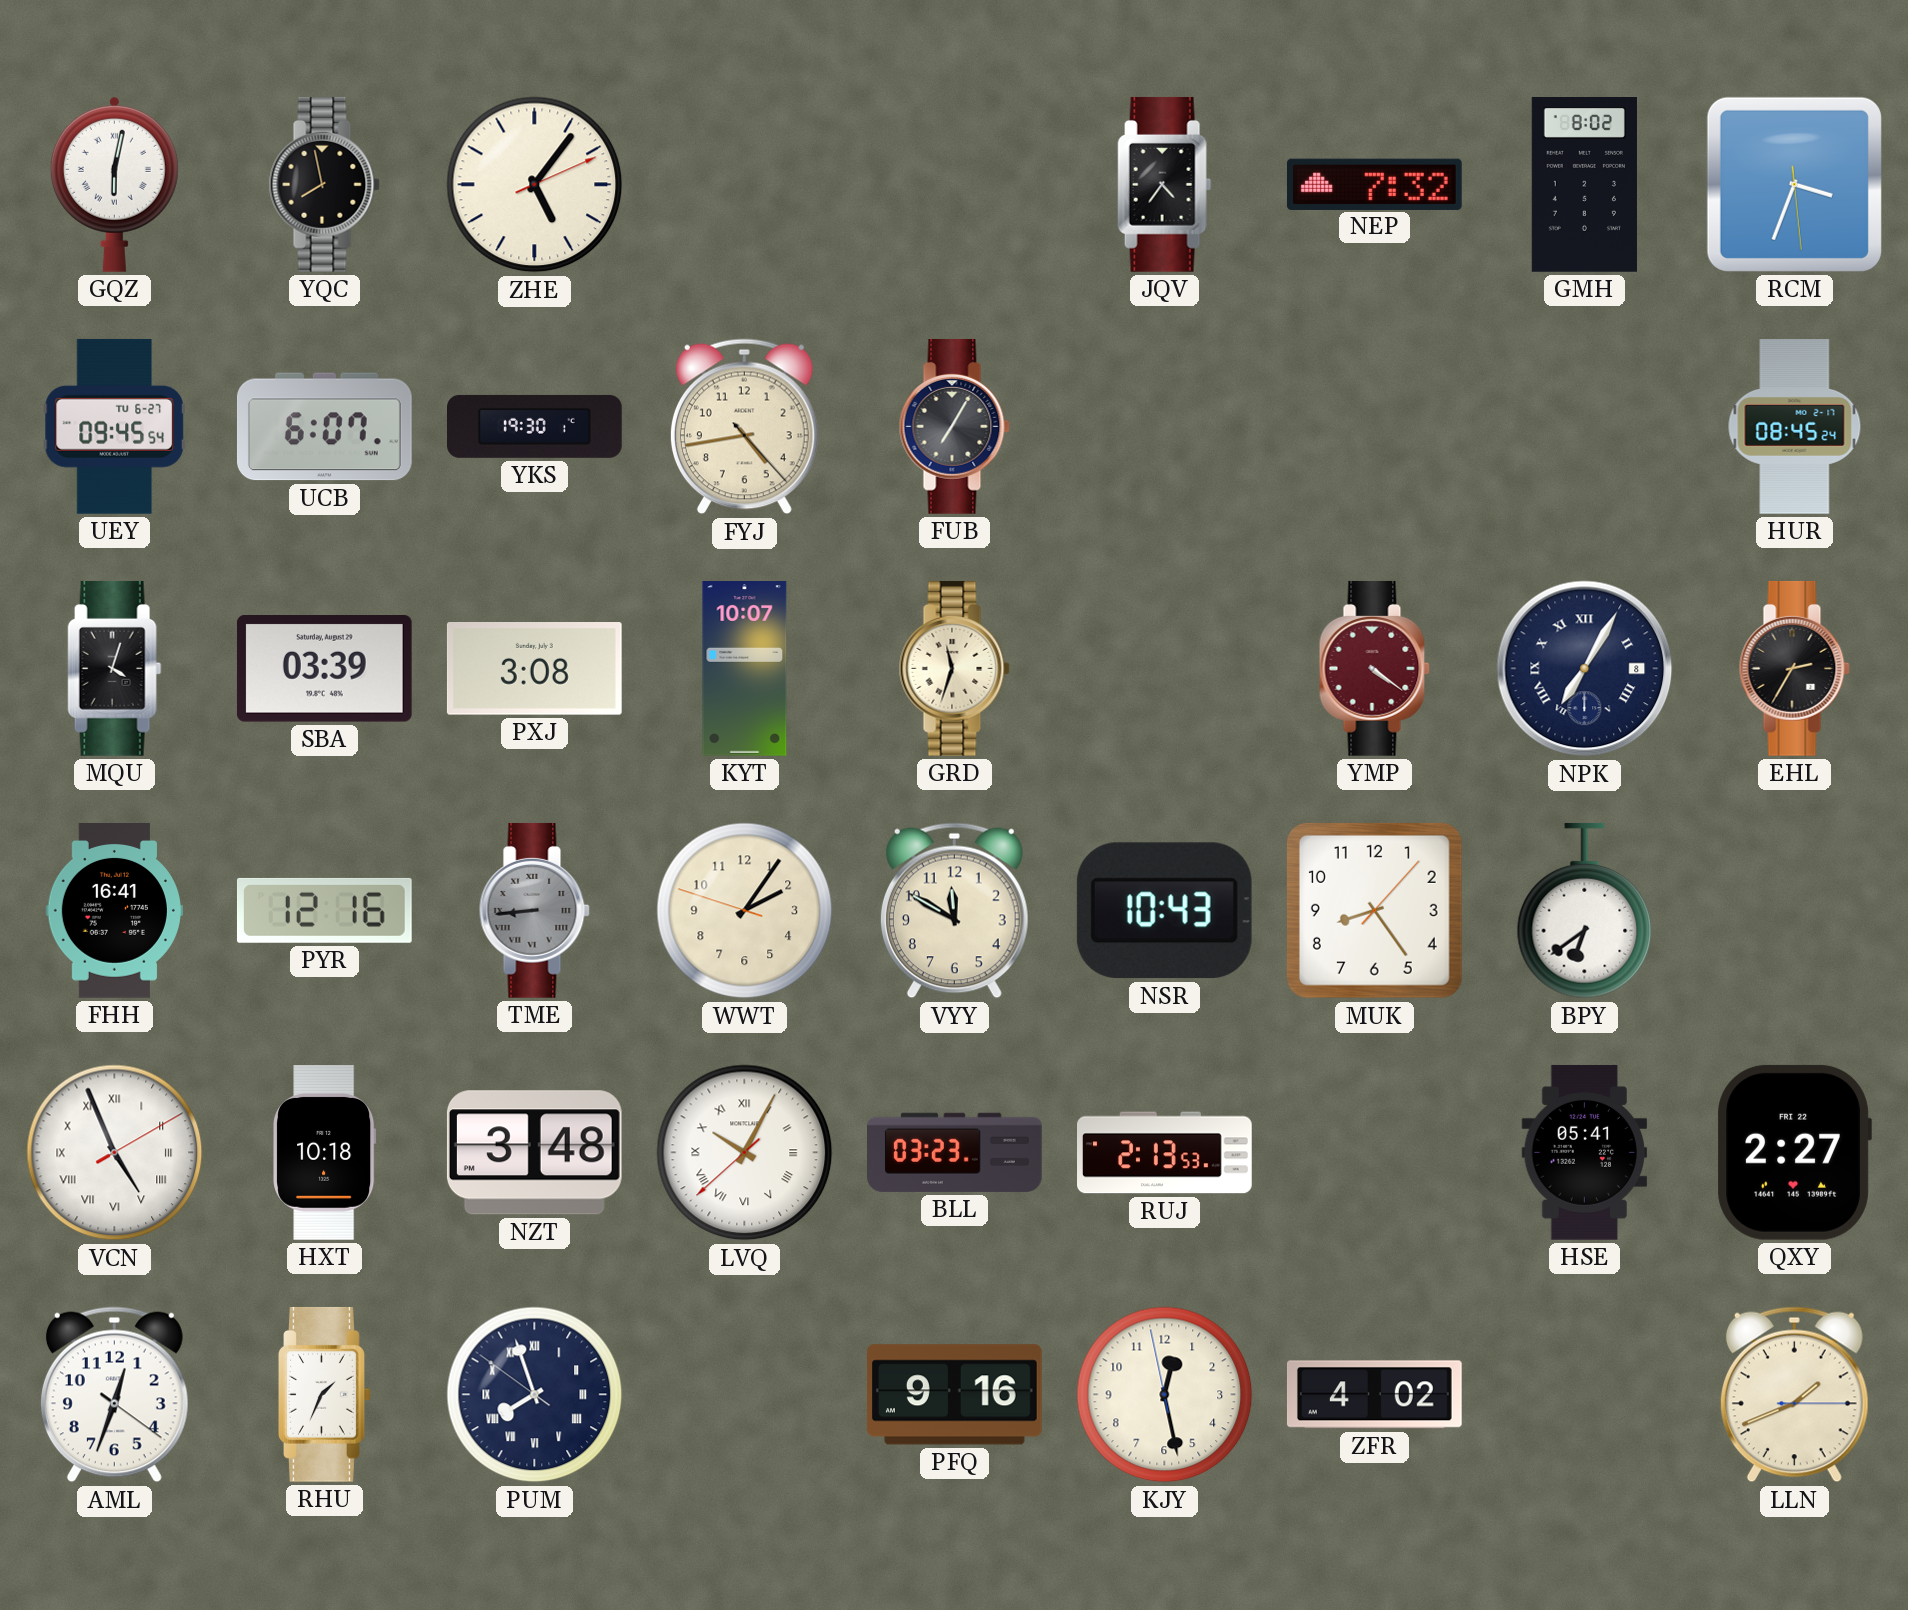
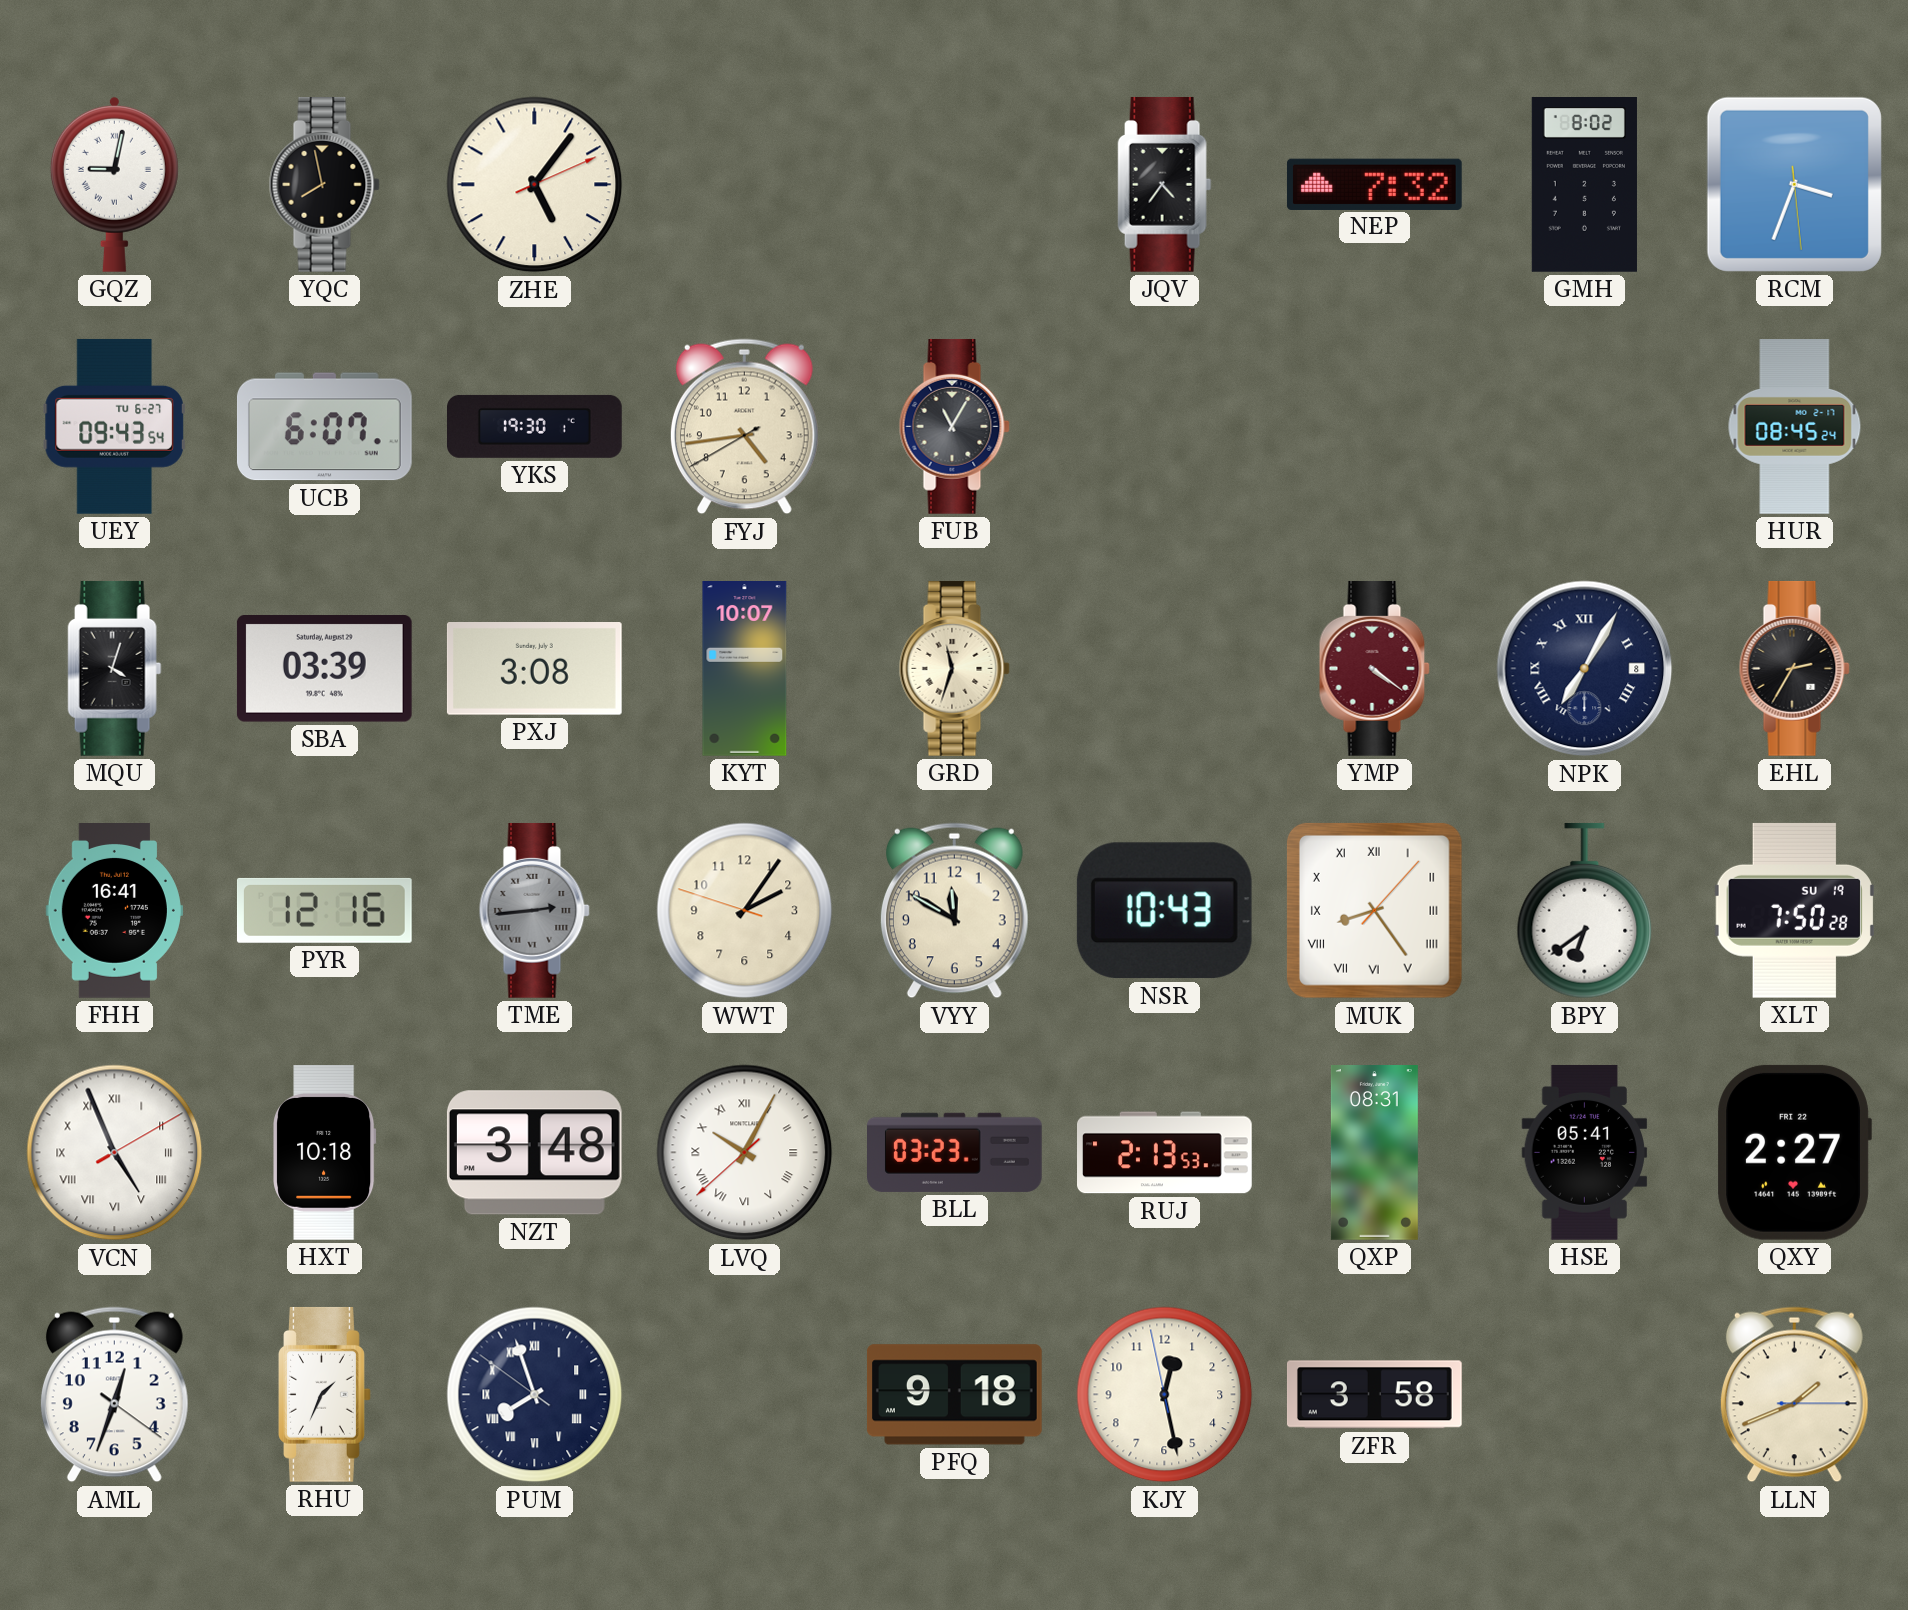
GQZ: 6:02 -> 9:02 (114, 184)
UEY: 09:45 -> 09:43 (114, 426)
FYJ: 4:43:23 -> 4:43:40 (744, 427)
FUB: 7:05 -> 11:05 (954, 426)
TME: 8:44 -> 2:44 (534, 910)
MUK numerals: Arabic -> Roman (1374, 910)
XLT: none -> 7:50 (1794, 910)
QXP: none -> 08:31 (1374, 1153)
PFQ: 9:16 -> 9:18 (954, 1395)
ZFR: 4:02 -> 3:58 (1375, 1395)
